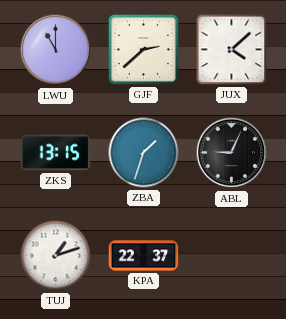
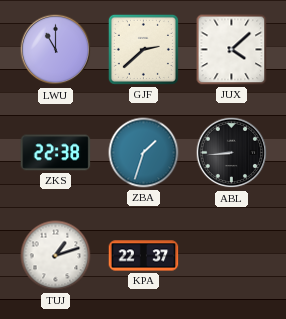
ZKS: 13:15 -> 22:38 (56, 153)
ABL: 9:04 -> 8:44 (232, 153)
